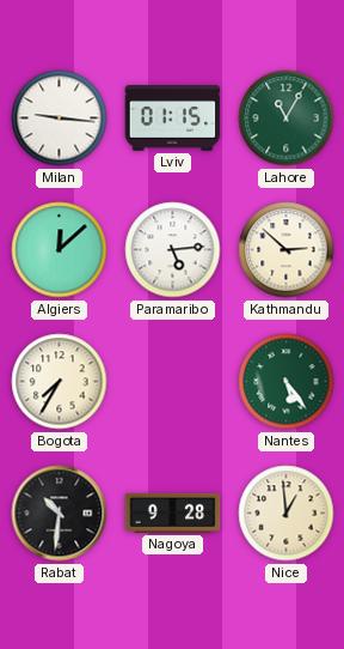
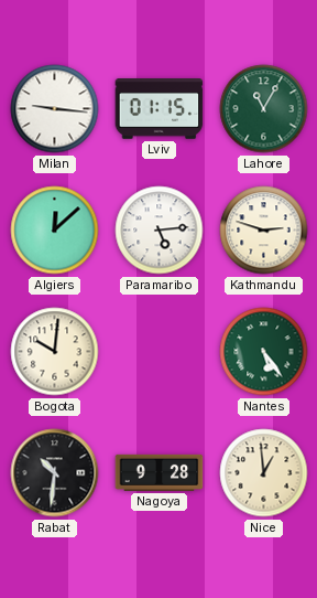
Kathmandu: 2:52 -> 2:48 (264, 231)
Bogota: 7:35 -> 10:01 (55, 352)
